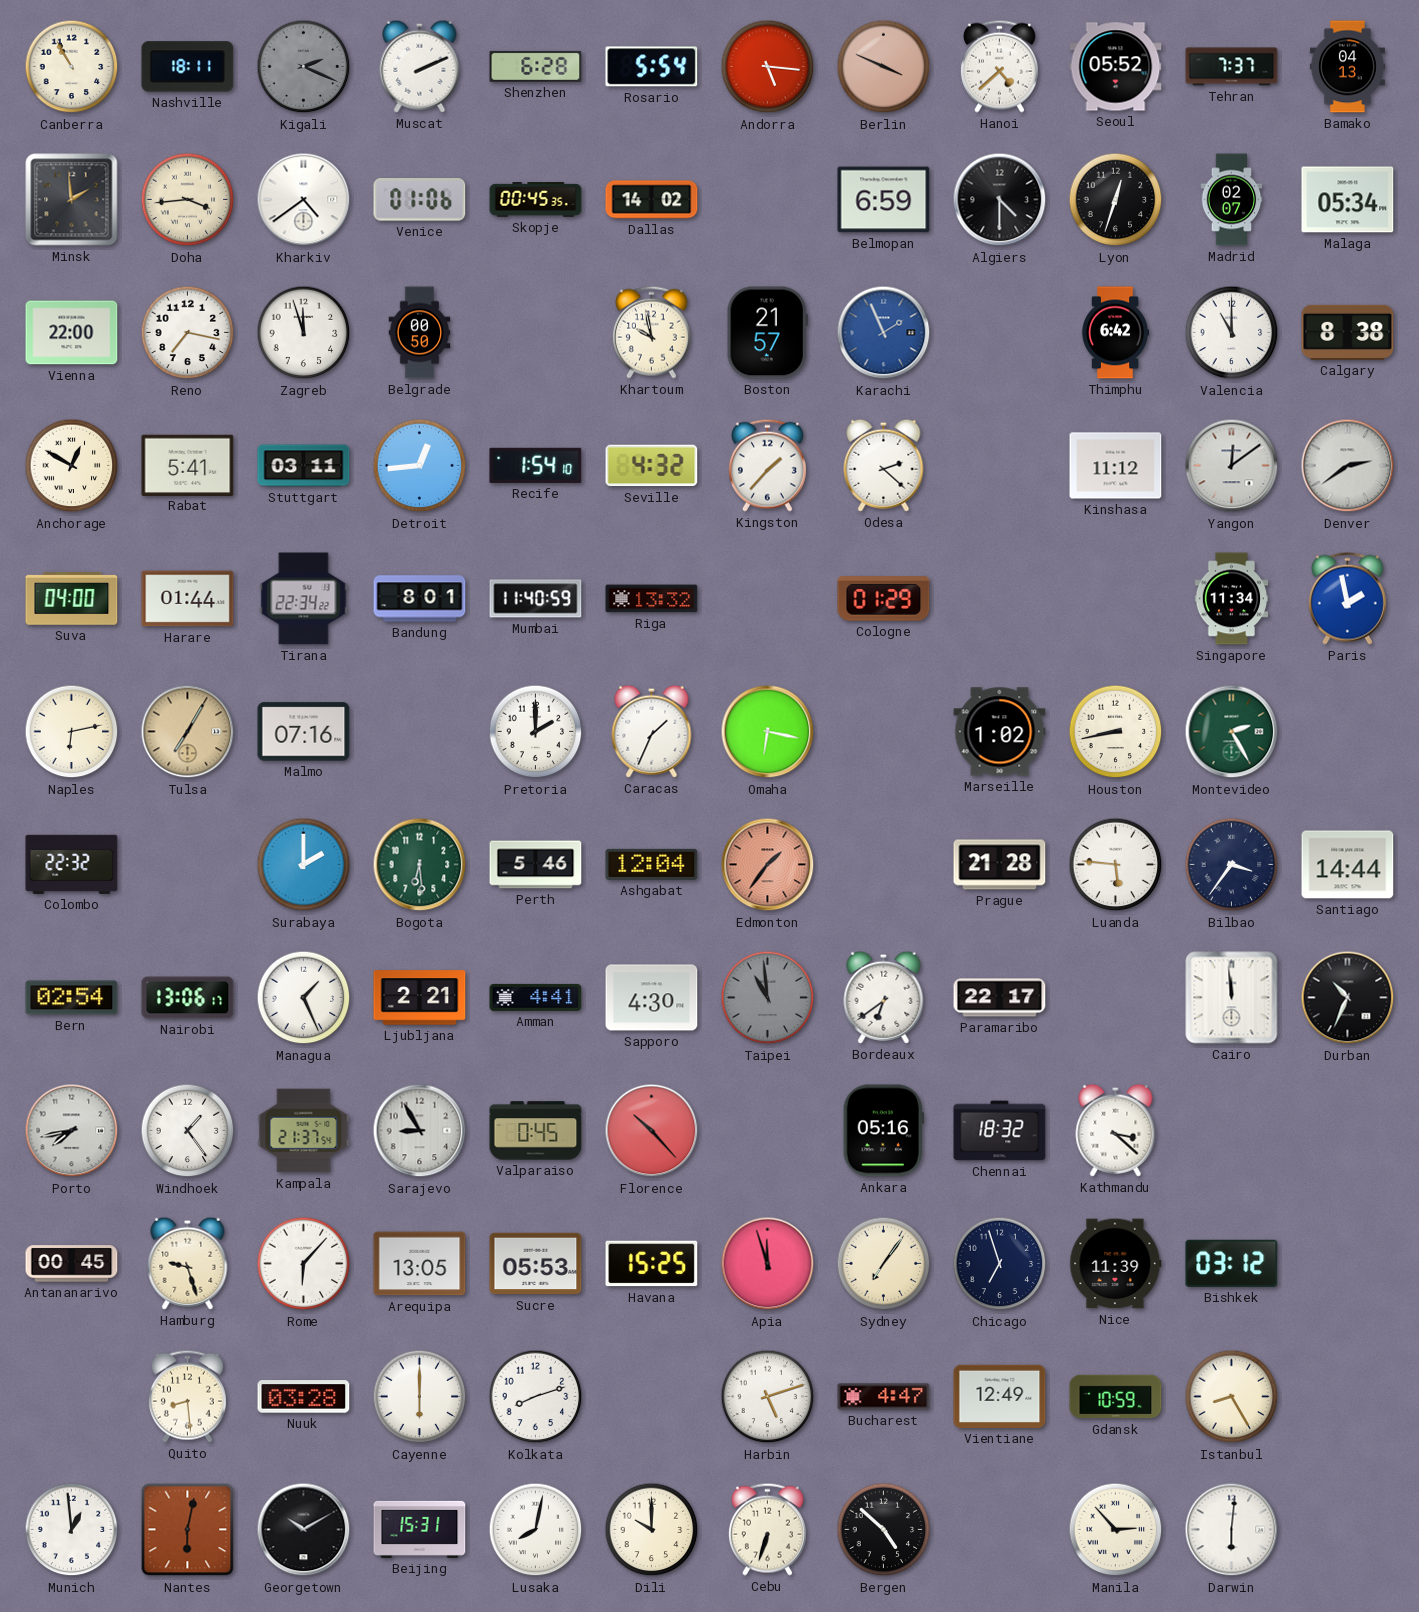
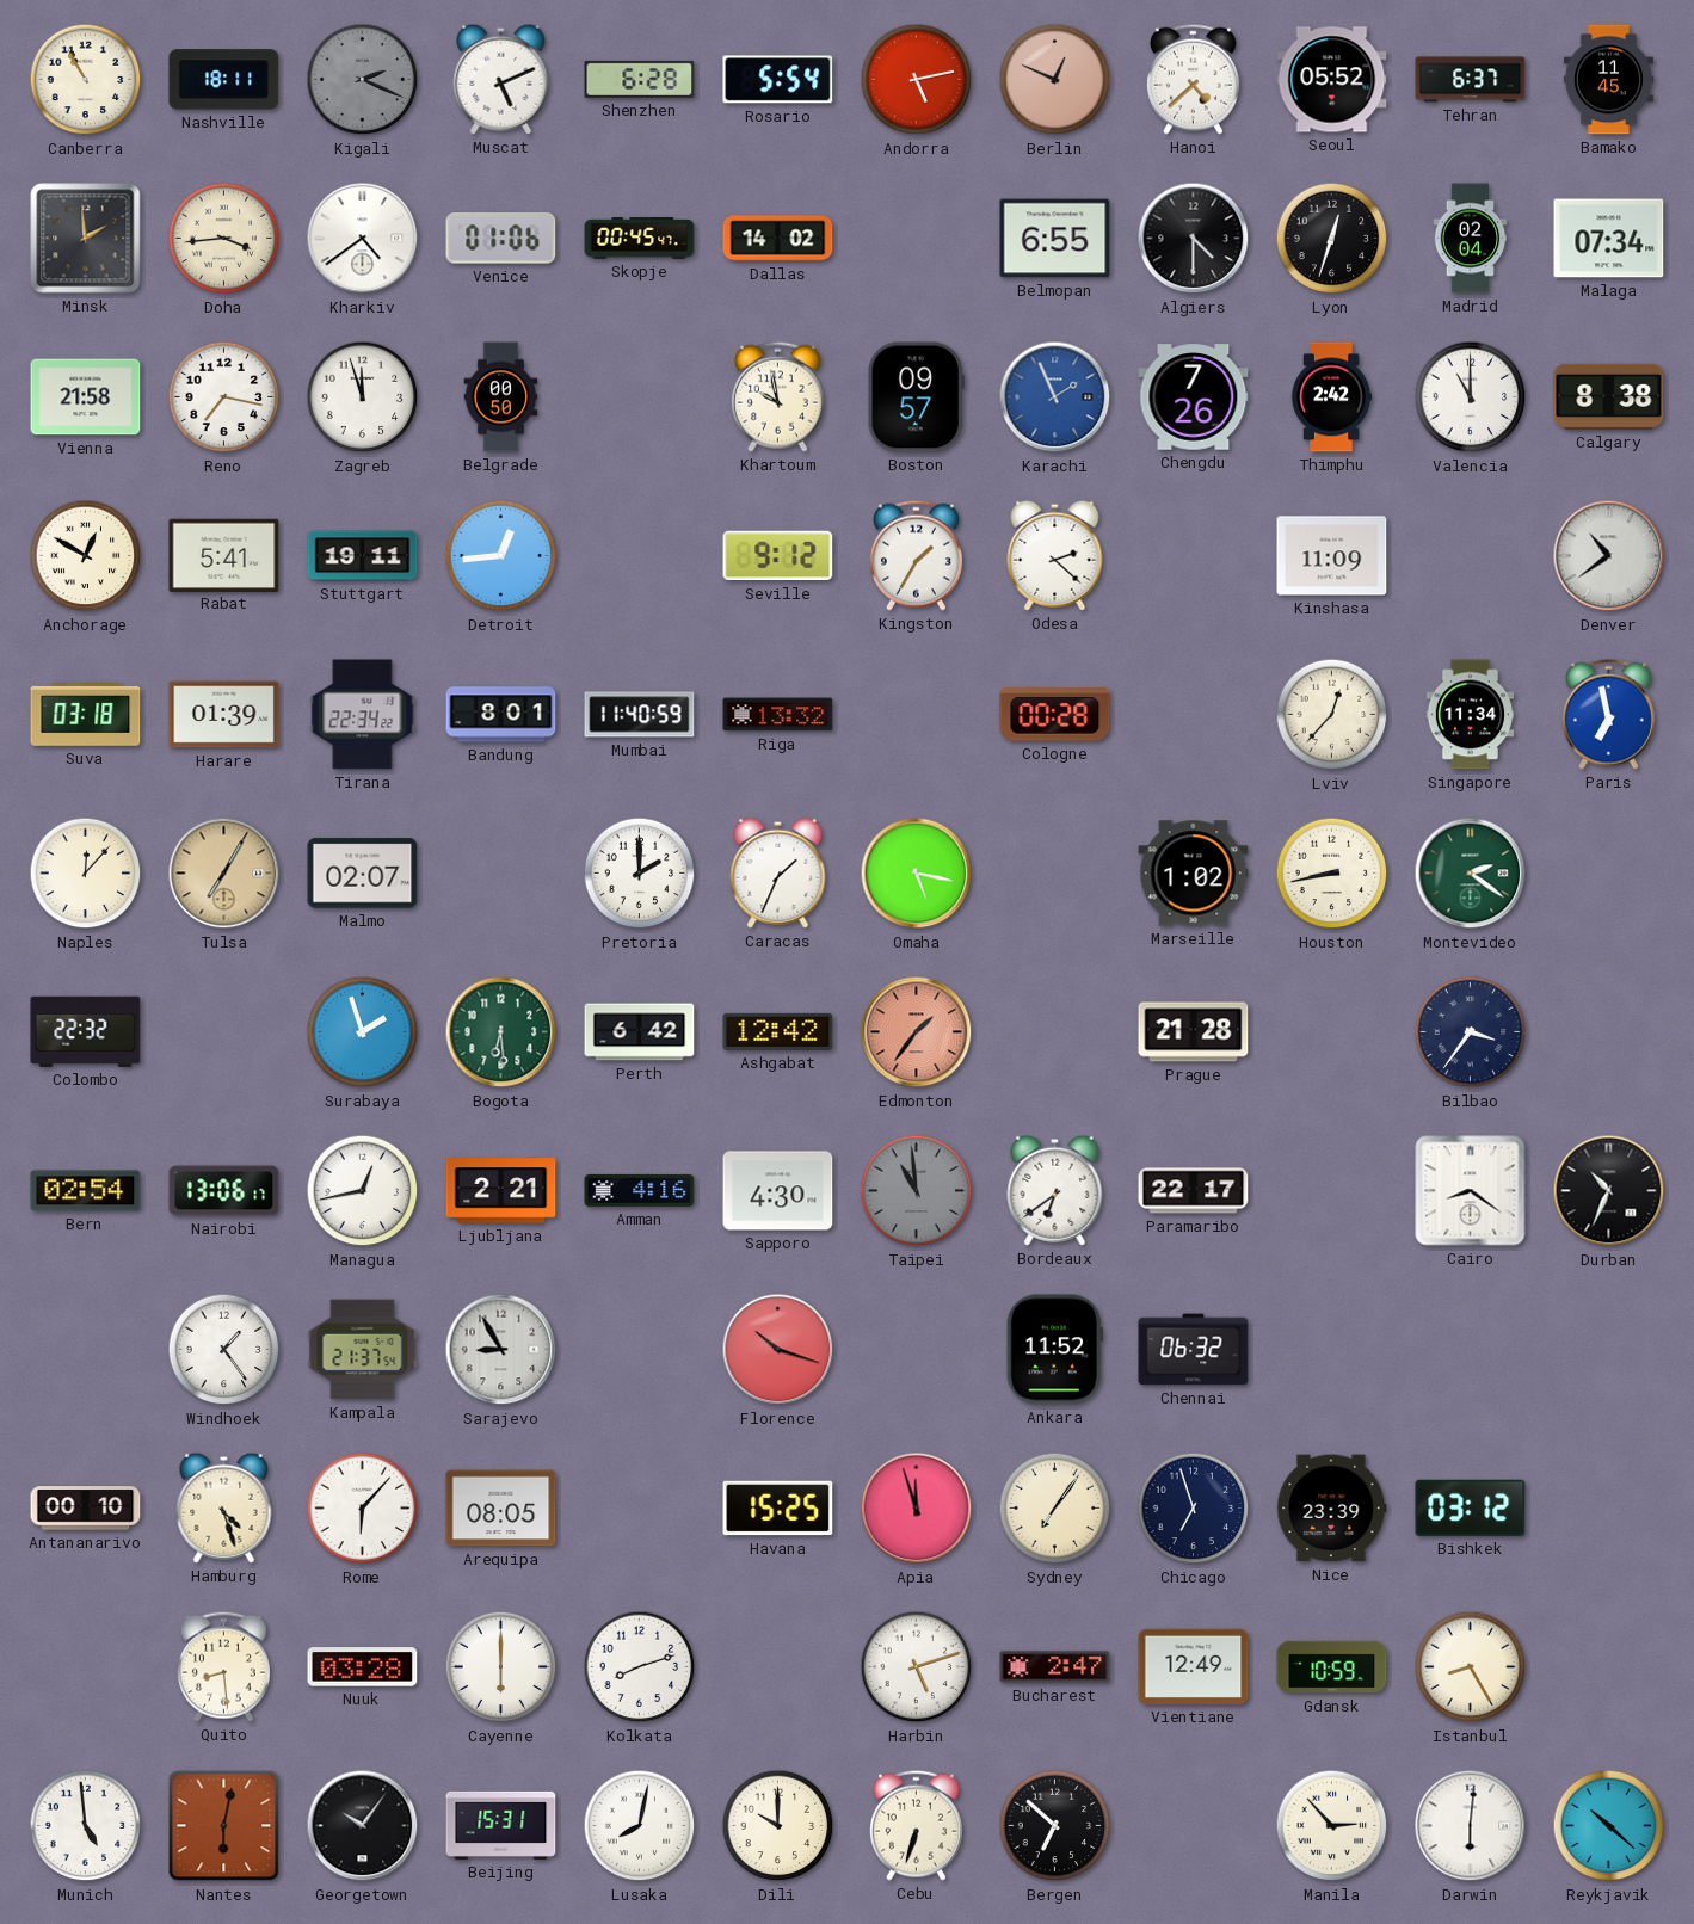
Muscat: 2:11 -> 5:11 (501, 79)
Andorra: 5:16 -> 5:13 (917, 80)
Berlin: 3:49 -> 12:49 (1055, 80)
Tehran: 7:37 -> 6:37 (1471, 80)
Bamako: 04:13 -> 11:45 (1608, 80)
Skopje: 00:45:35 -> 00:45:47 (640, 239)
Belmopan: 6:59 -> 6:55 (1055, 239)
Madrid: 02:07 -> 02:04 (1471, 239)
Malaga: 05:34 -> 07:34 (1609, 239)
Vienna: 22:00 -> 21:58 (86, 397)
Boston: 21:57 -> 09:57 (916, 397)
Chengdu: none -> 7:26 (1194, 397)
Thimphu: 6:42 -> 2:42 (1331, 397)
Stuttgart: 03:11 -> 19:11 (363, 556)
Recife: 1:54 -> none (536, 465)
Seville: 4:32 -> 9:12 (778, 556)
Kingston: 1:37 -> 1:35 (916, 555)
Kinshasa: 11:12 -> 11:09 (1332, 556)
Yangon: 12:09 -> none (1232, 466)
Denver: 2:39 -> 10:39 (1609, 556)
Suva: 04:00 -> 03:18 (86, 715)
Harare: 01:44 -> 01:39 (224, 715)
Cologne: 01:29 -> 00:28 (1055, 715)
Lviv: none -> 12:37 (1332, 715)
Paris: 1:58 -> 6:58 (1608, 714)
Naples: 6:13 -> 12:07 (86, 874)
Malmo: 07:16 -> 02:07 (363, 874)
Omaha: 6:17 -> 5:17 (917, 874)
Montevideo: 2:25 -> 2:21 (1471, 874)
Surabaya: 2:00 -> 1:57 (363, 1032)
Perth: 5:46 -> 6:42 (640, 1032)
Ashgabat: 12:04 -> 12:42 (778, 1031)
Luanda: 5:46 -> none (1116, 865)
Santiago: 14:44 -> none (1348, 865)
Managua: 1:26 -> 12:43 (363, 1191)
Amman: 4:41 -> 4:16 (640, 1190)
Cairo: 11:59 -> 8:21 (1471, 1191)
Porto: 7:43 -> none (72, 1131)
Valparaiso: 0:45 -> none (536, 1131)
Florence: 10:23 -> 10:18 (778, 1350)
Ankara: 05:16 -> 11:52 (1054, 1350)
Chennai: 18:32 -> 06:32 (1194, 1350)
Kathmandu: 3:22 -> none (1116, 1130)
Antananarivo: 00:45 -> 00:10 (86, 1509)
Hamburg: 9:27 -> 4:27 (224, 1507)
Arequipa: 13:05 -> 08:05 (501, 1509)
Sucre: 05:53 -> none (536, 1264)
Nice: 11:39 -> 23:39 (1332, 1509)
Bucharest: 4:47 -> 2:47 (1055, 1667)
Munich: 12:59 -> 4:59 (86, 1826)
Georgetown: 10:10 -> 10:06 (363, 1826)
Bergen: 4:52 -> 6:52 (1055, 1826)
Reykjavik: none -> 10:22 (1609, 1826)
